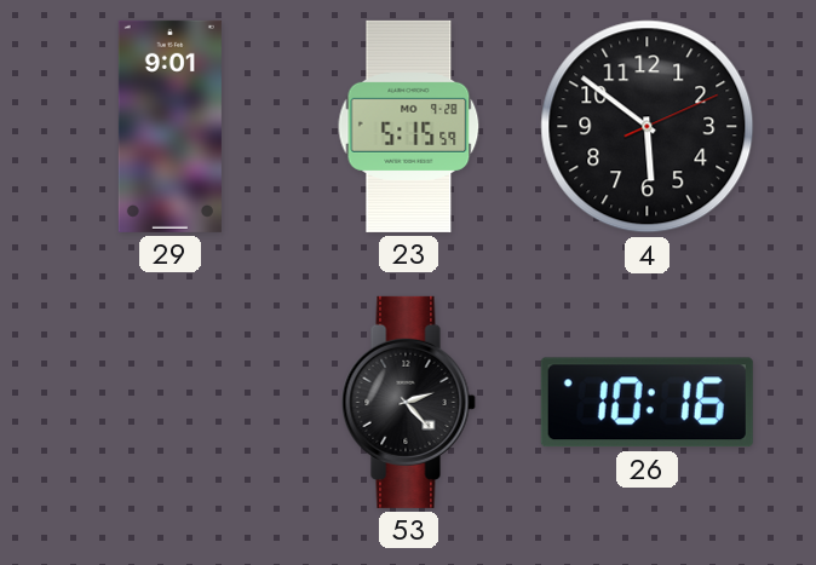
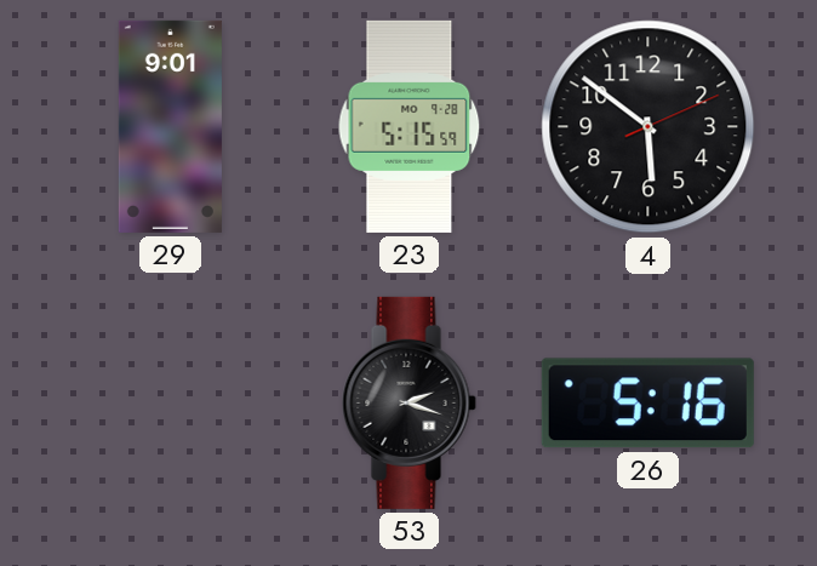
53: 2:23 -> 2:18 (408, 402)
26: 10:16 -> 5:16 (647, 404)
